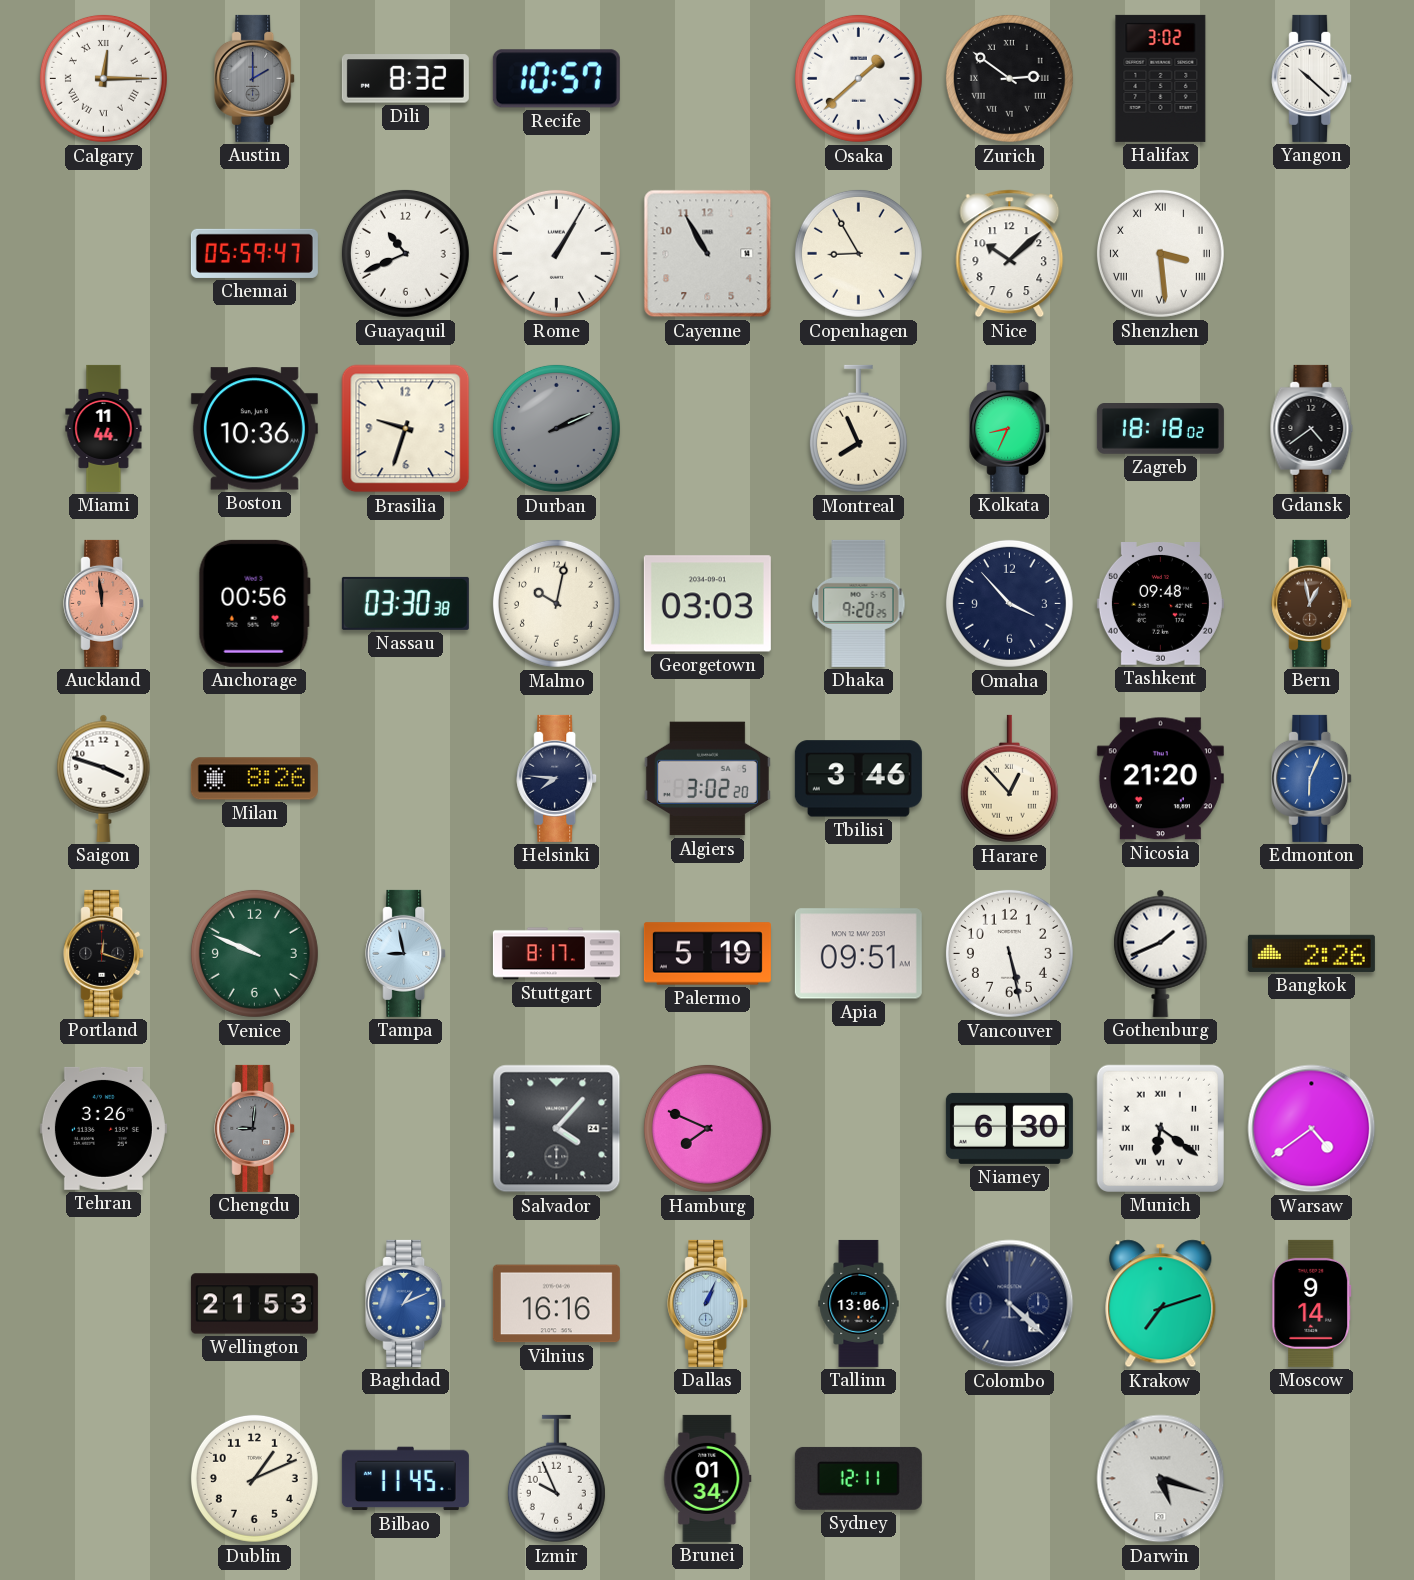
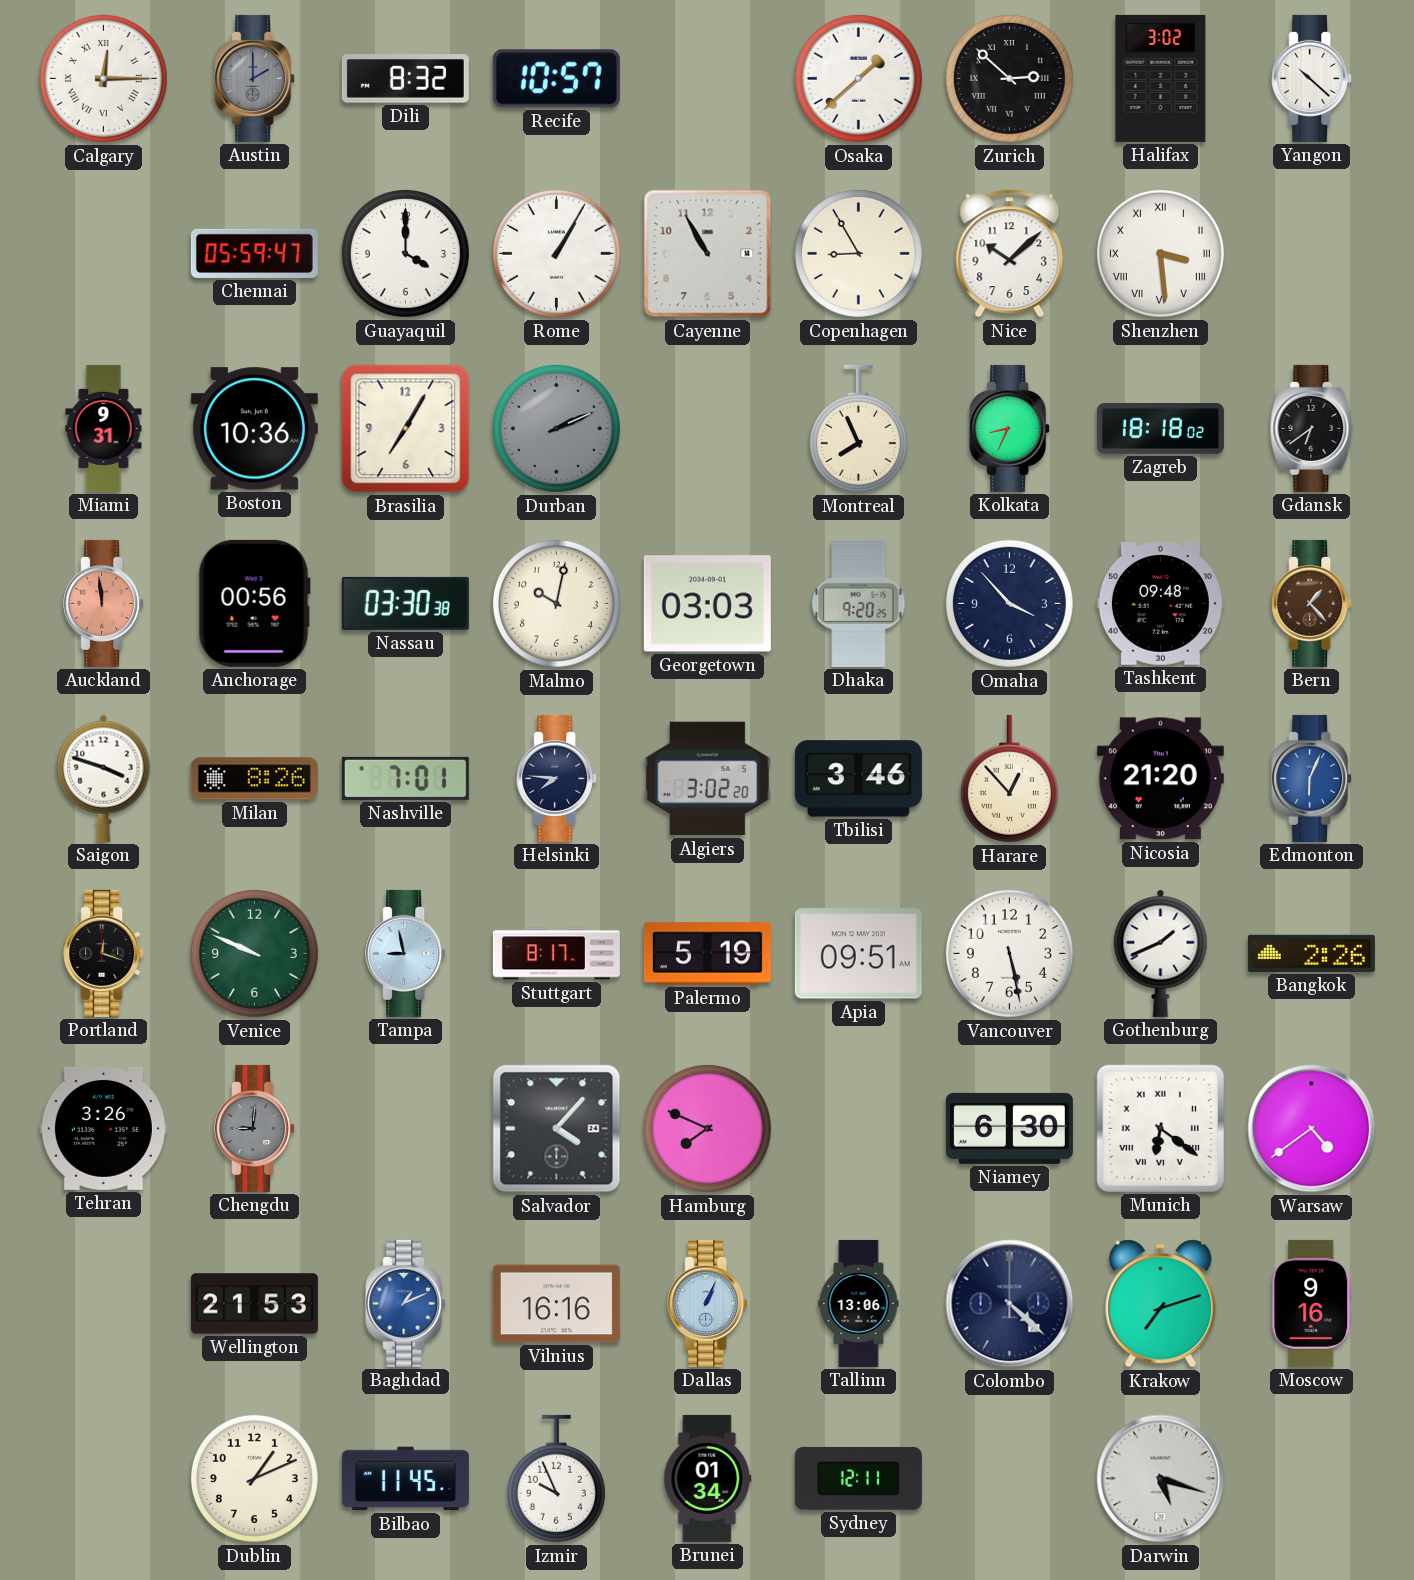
Zurich: 2:51 -> 2:52 (1009, 78)
Guayaquil: 10:41 -> 4:00 (405, 253)
Miami: 11:44 -> 9:31 (104, 428)
Brasilia: 9:33 -> 7:05 (406, 429)
Gdansk: 4:39 -> 6:39 (1312, 428)
Bern: 12:58 -> 1:23 (1312, 603)
Nashville: none -> 7:01 (405, 778)
Moscow: 9:14 -> 9:16 (1312, 1303)
